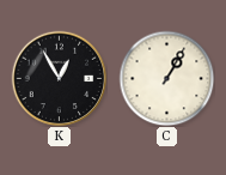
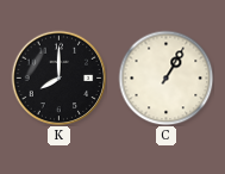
K: 12:55 -> 8:00 (58, 77)
